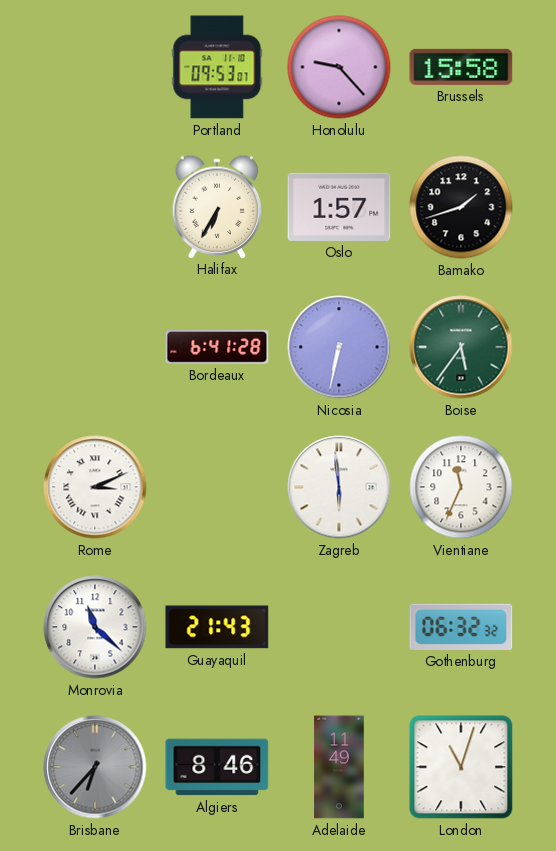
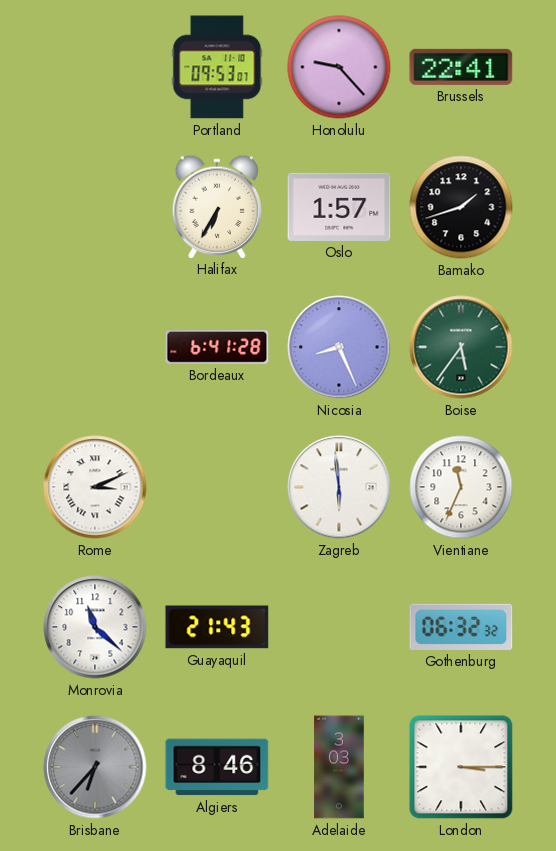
Brussels: 15:58 -> 22:41 (461, 67)
Nicosia: 6:32 -> 8:26 (339, 347)
Adelaide: 11:49 -> 3:03 (339, 767)
London: 11:03 -> 3:15 (461, 767)
